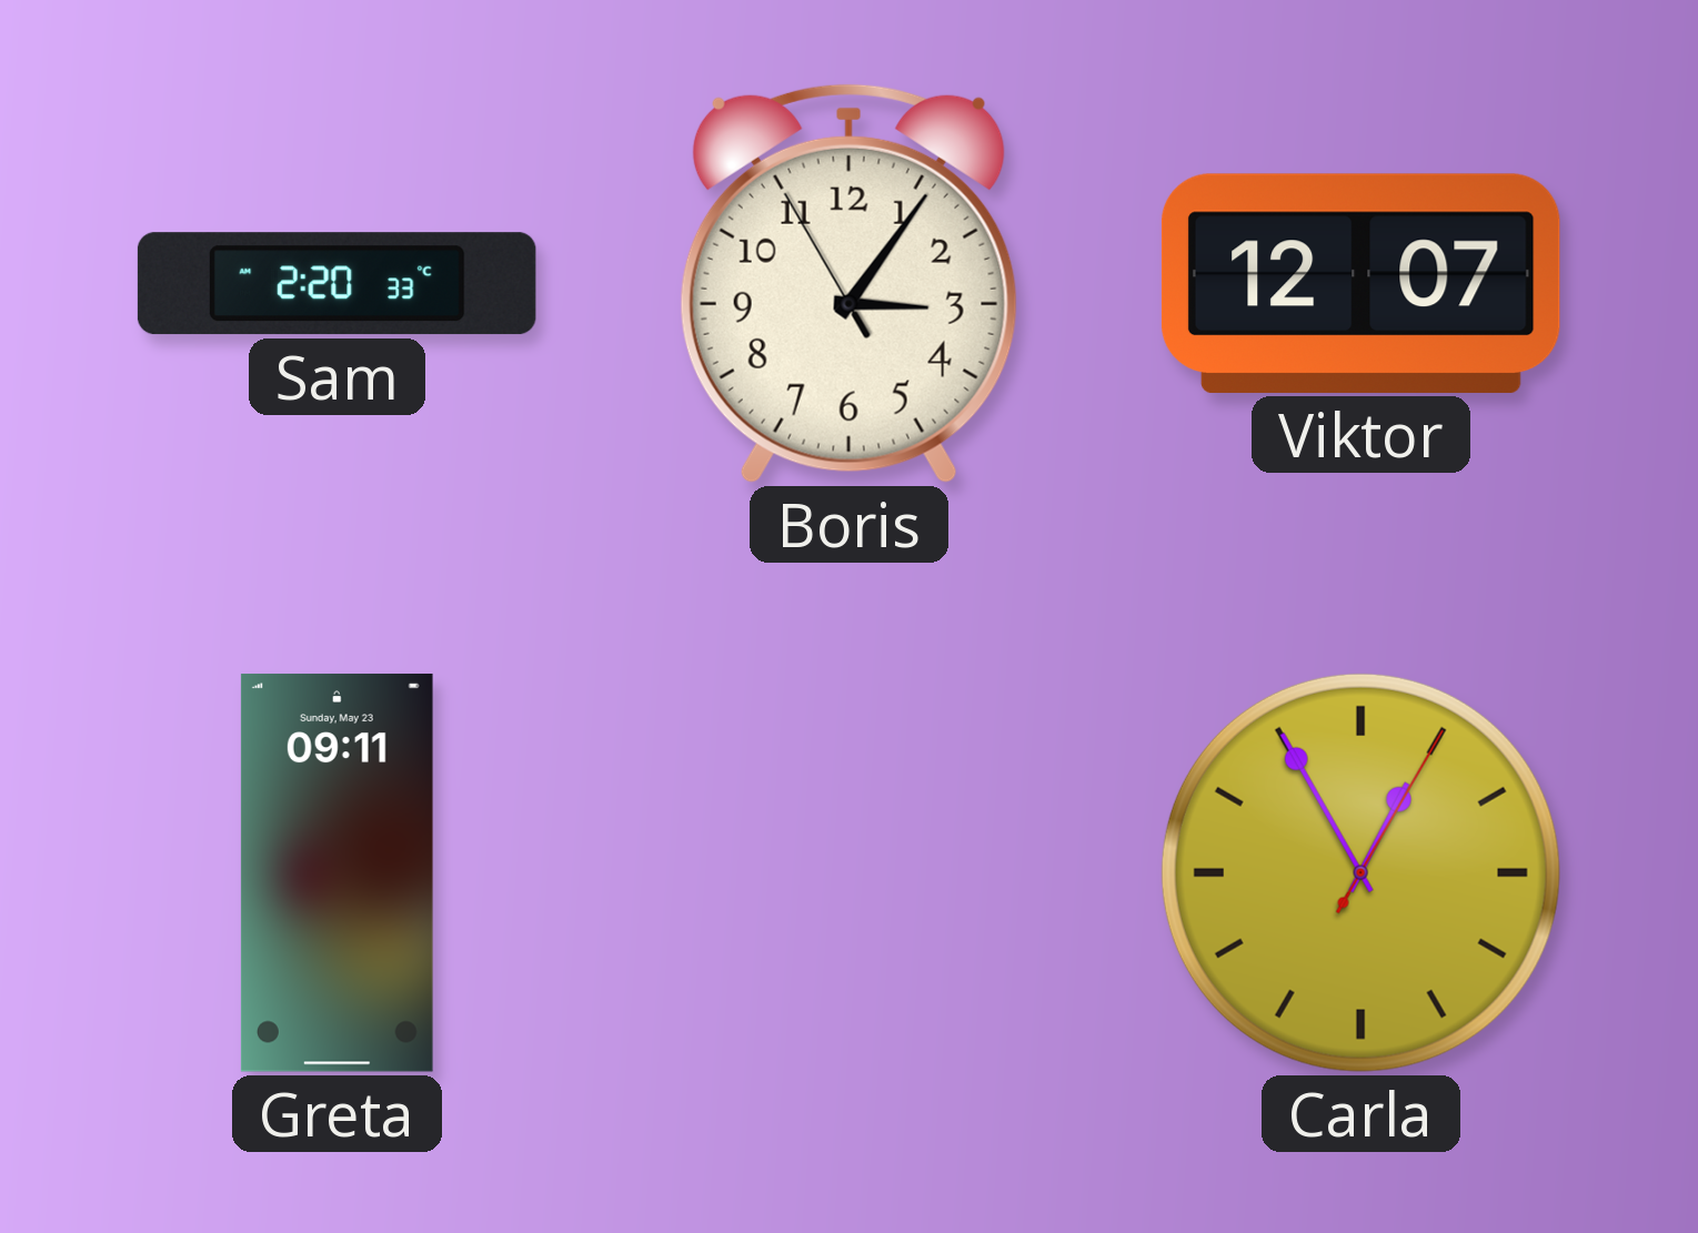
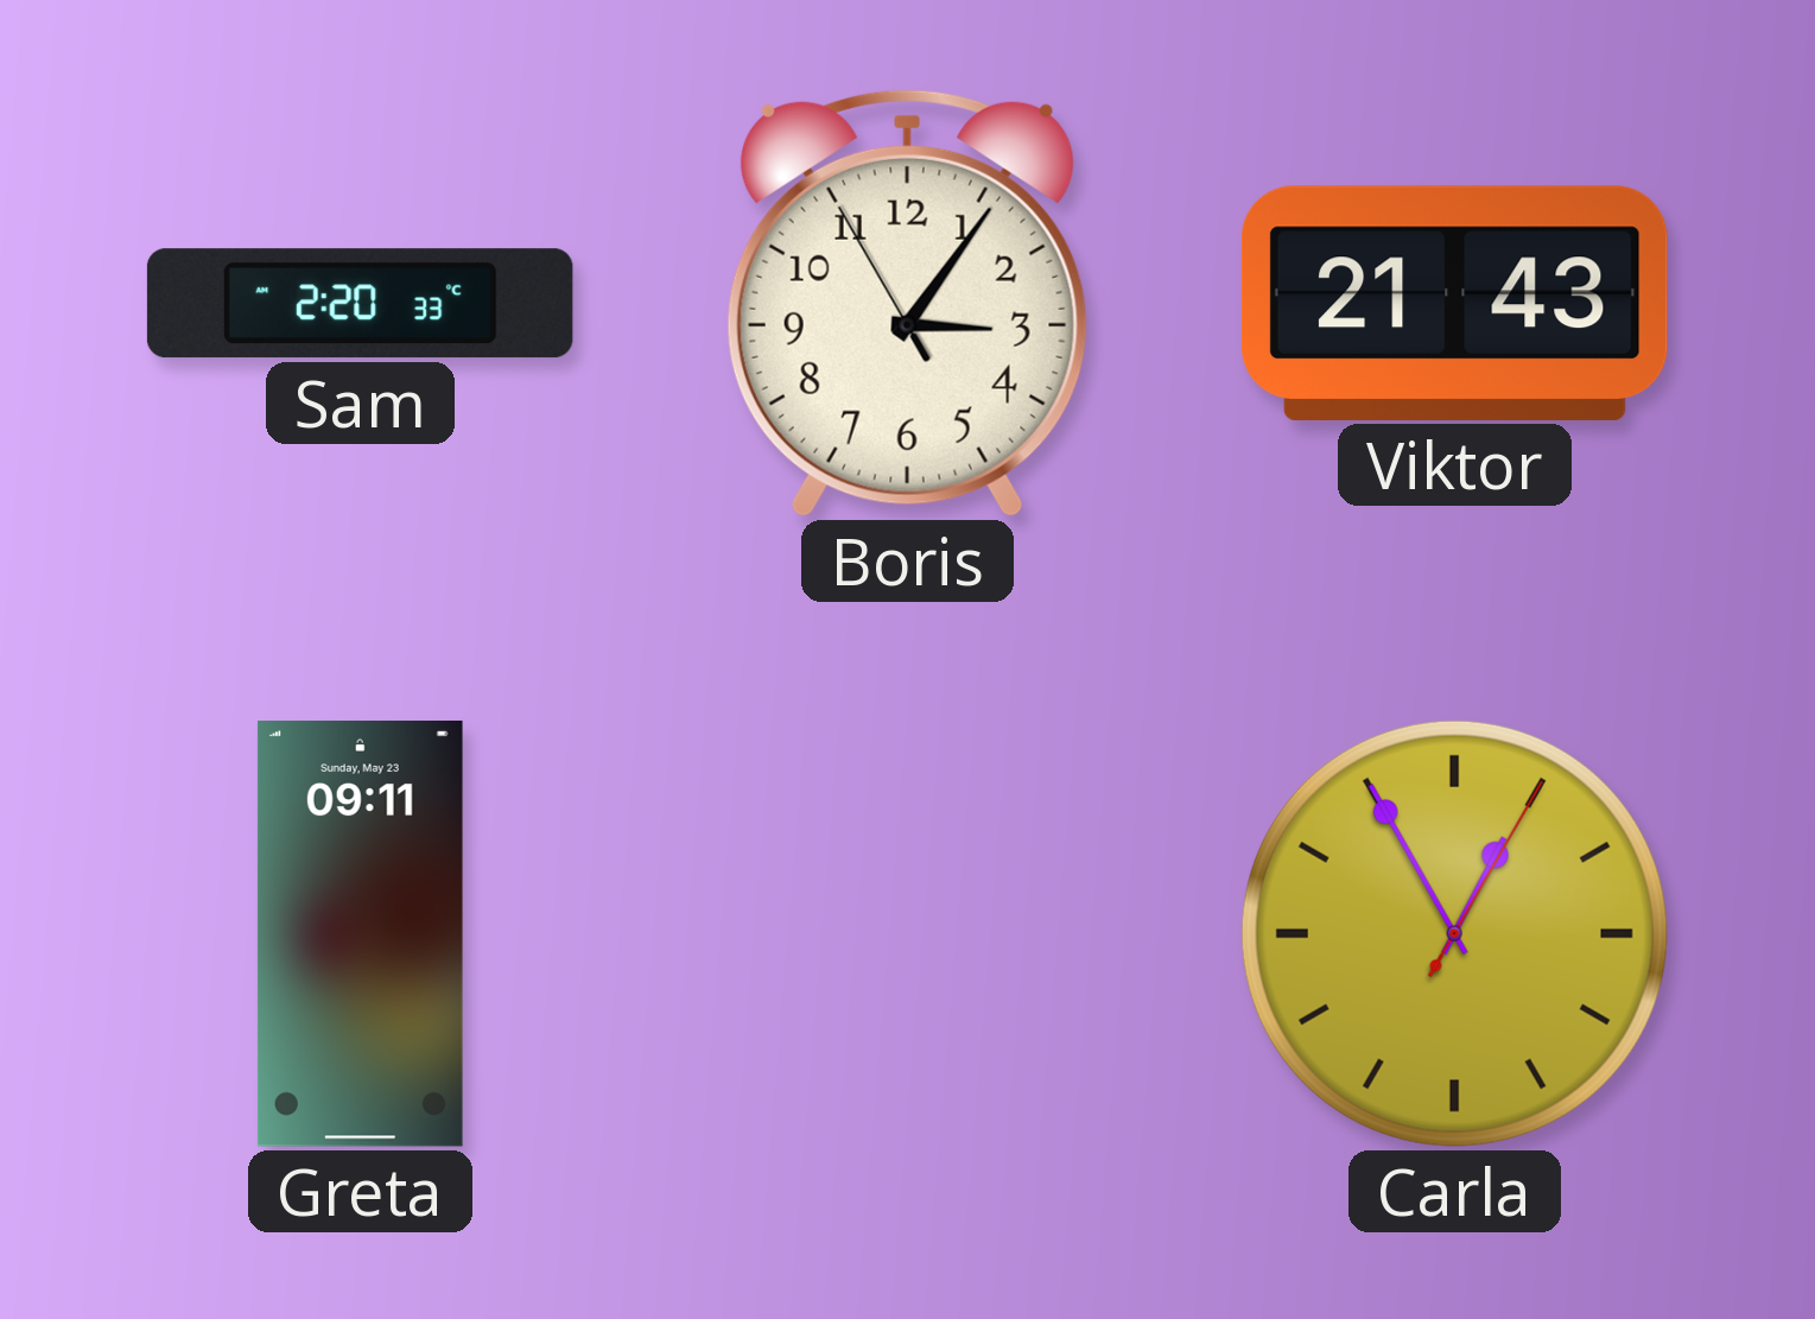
Viktor: 12:07 -> 21:43 (1454, 303)
